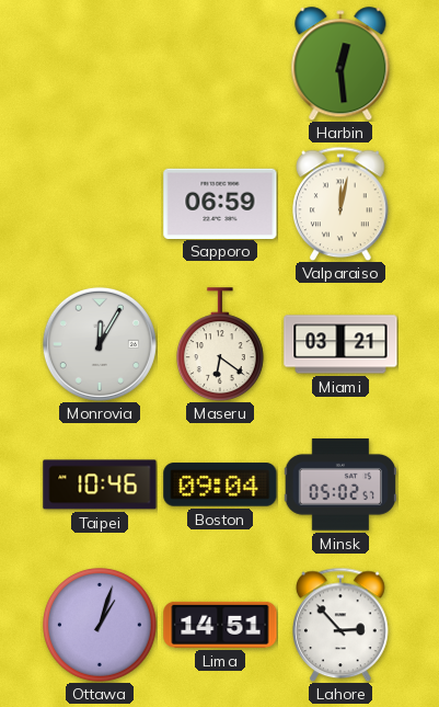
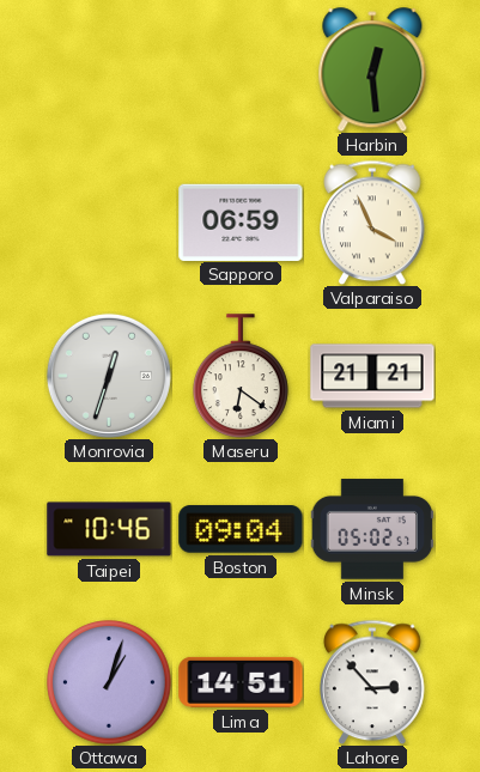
Valparaiso: 12:02 -> 3:56 (373, 223)
Monrovia: 12:05 -> 12:33 (109, 376)
Miami: 03:21 -> 21:21 (372, 376)
